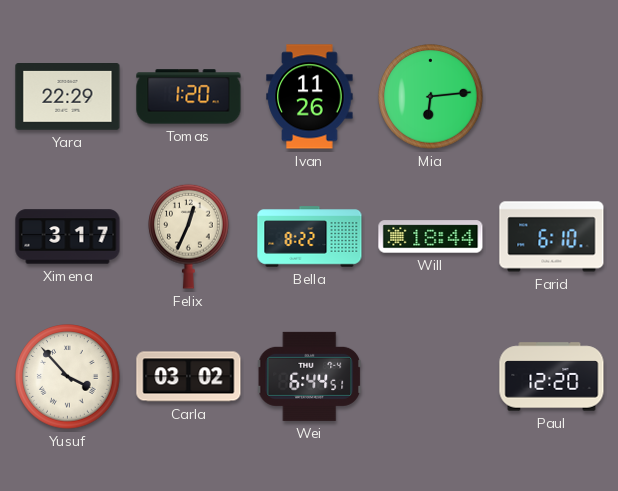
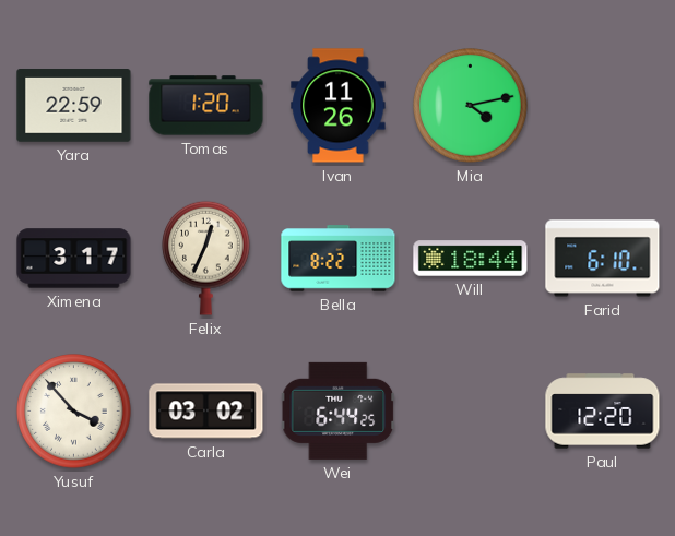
Yara: 22:29 -> 22:59 (74, 106)
Mia: 6:14 -> 4:13 (471, 106)
Wei: 6:44:51 -> 6:44:25 (337, 410)
